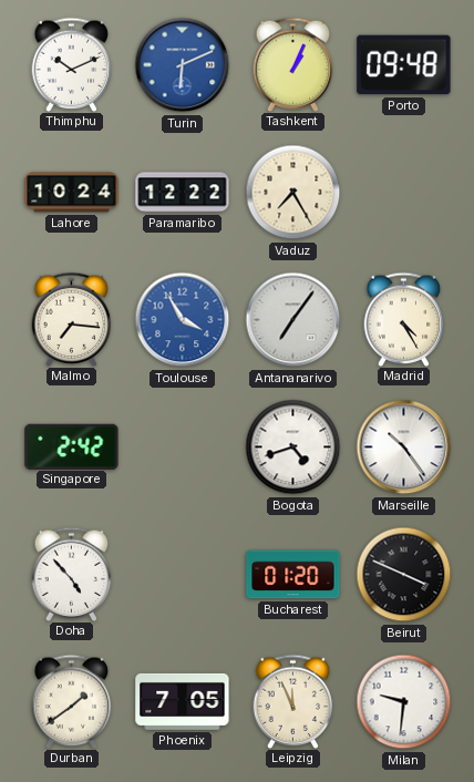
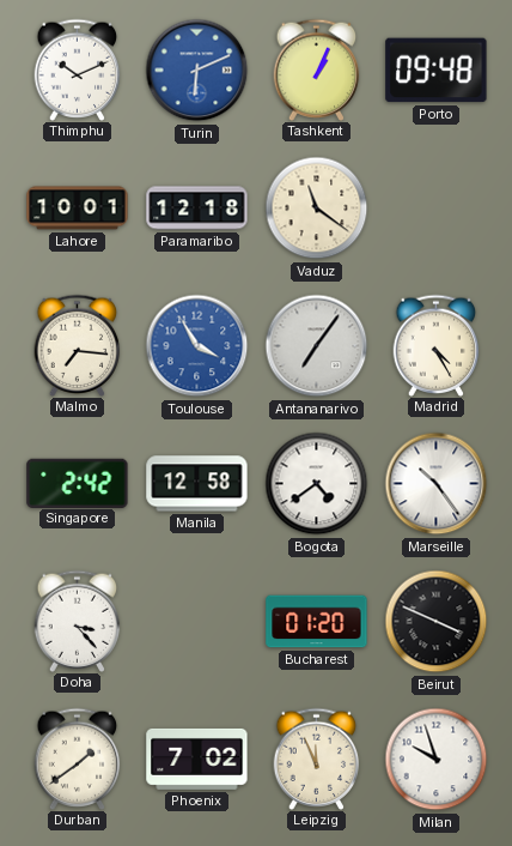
Lahore: 10:24 -> 10:01 (78, 209)
Paramaribo: 12:22 -> 12:18 (197, 209)
Vaduz: 7:25 -> 11:21 (317, 209)
Manila: none -> 12:58 (197, 484)
Bogota: 4:42 -> 4:39 (317, 484)
Doha: 4:53 -> 3:23 (78, 621)
Phoenix: 7:05 -> 7:02 (197, 759)
Milan: 9:31 -> 9:57 (437, 760)
